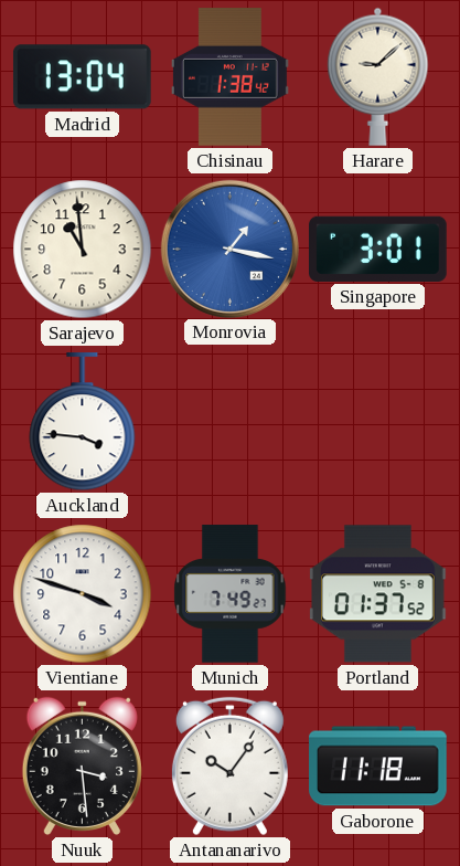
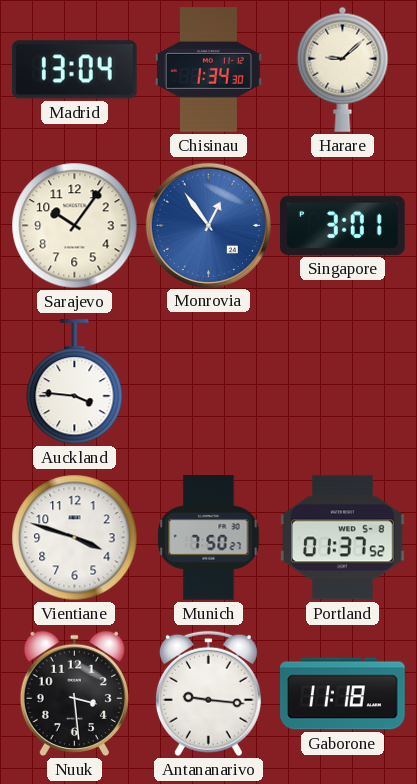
Chisinau: 1:38 -> 1:34 (208, 70)
Sarajevo: 10:59 -> 10:06 (75, 226)
Monrovia: 1:17 -> 12:54 (208, 225)
Munich: 7:49 -> 7:50 (209, 538)
Antananarivo: 10:06 -> 9:16 (208, 694)
